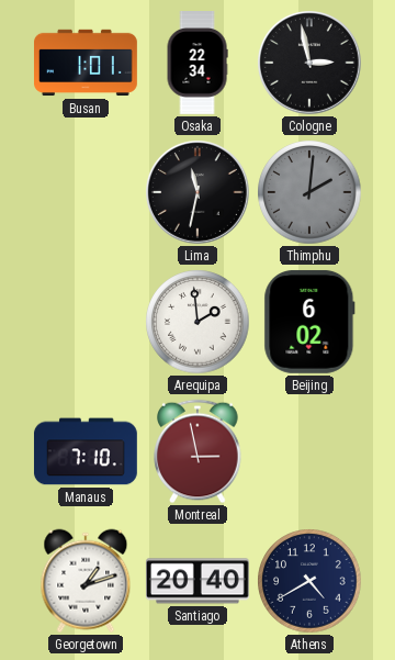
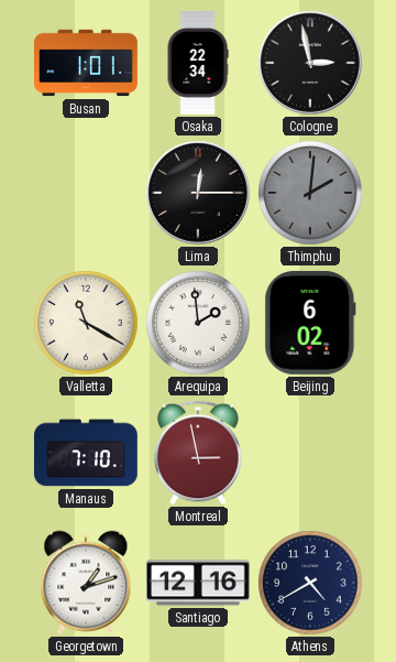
Lima: 11:32 -> 12:15 (199, 194)
Valletta: none -> 11:20 (86, 323)
Santiago: 20:40 -> 12:16 (198, 583)
